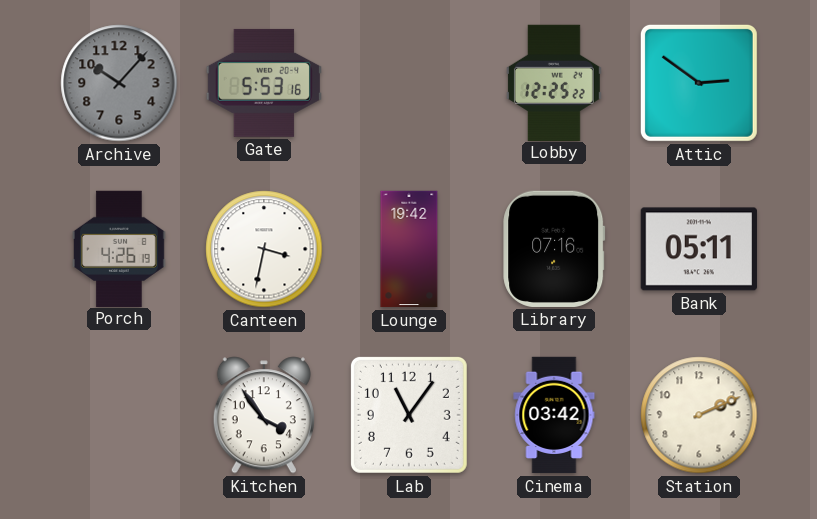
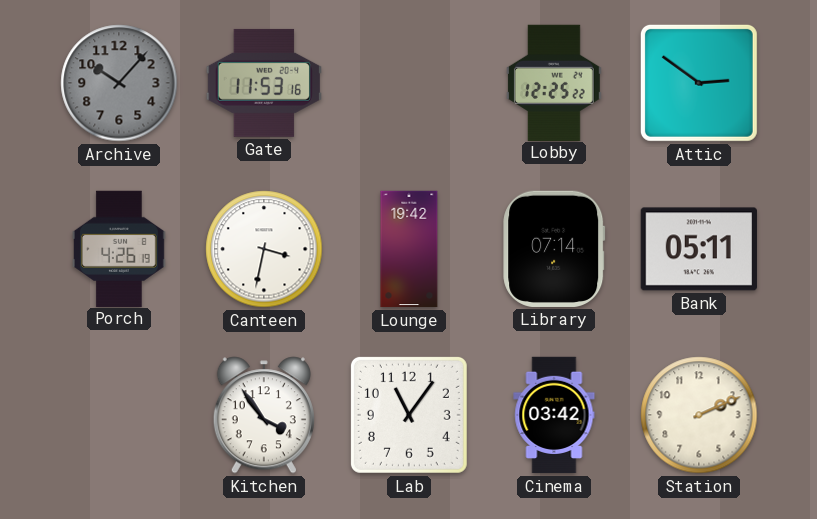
Gate: 5:53 -> 11:53 (264, 83)
Library: 07:16 -> 07:14 (554, 249)
